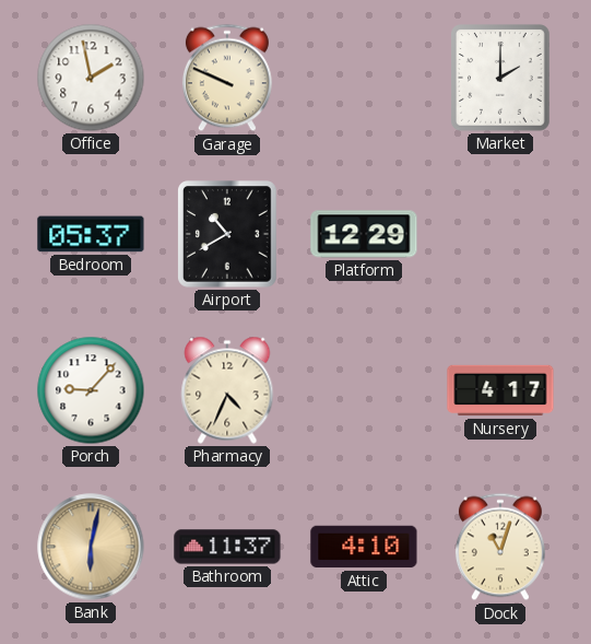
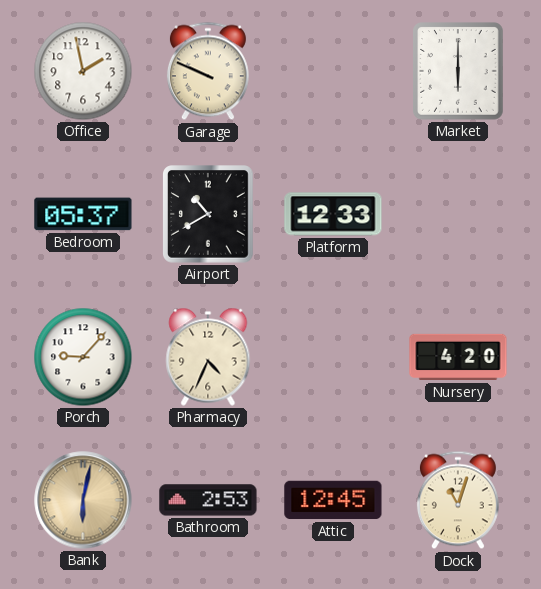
Market: 2:00 -> 6:00 (459, 71)
Platform: 12:29 -> 12:33 (333, 214)
Nursery: 4:17 -> 4:20 (458, 357)
Bathroom: 11:37 -> 2:53 (208, 500)
Attic: 4:10 -> 12:45 (333, 500)
